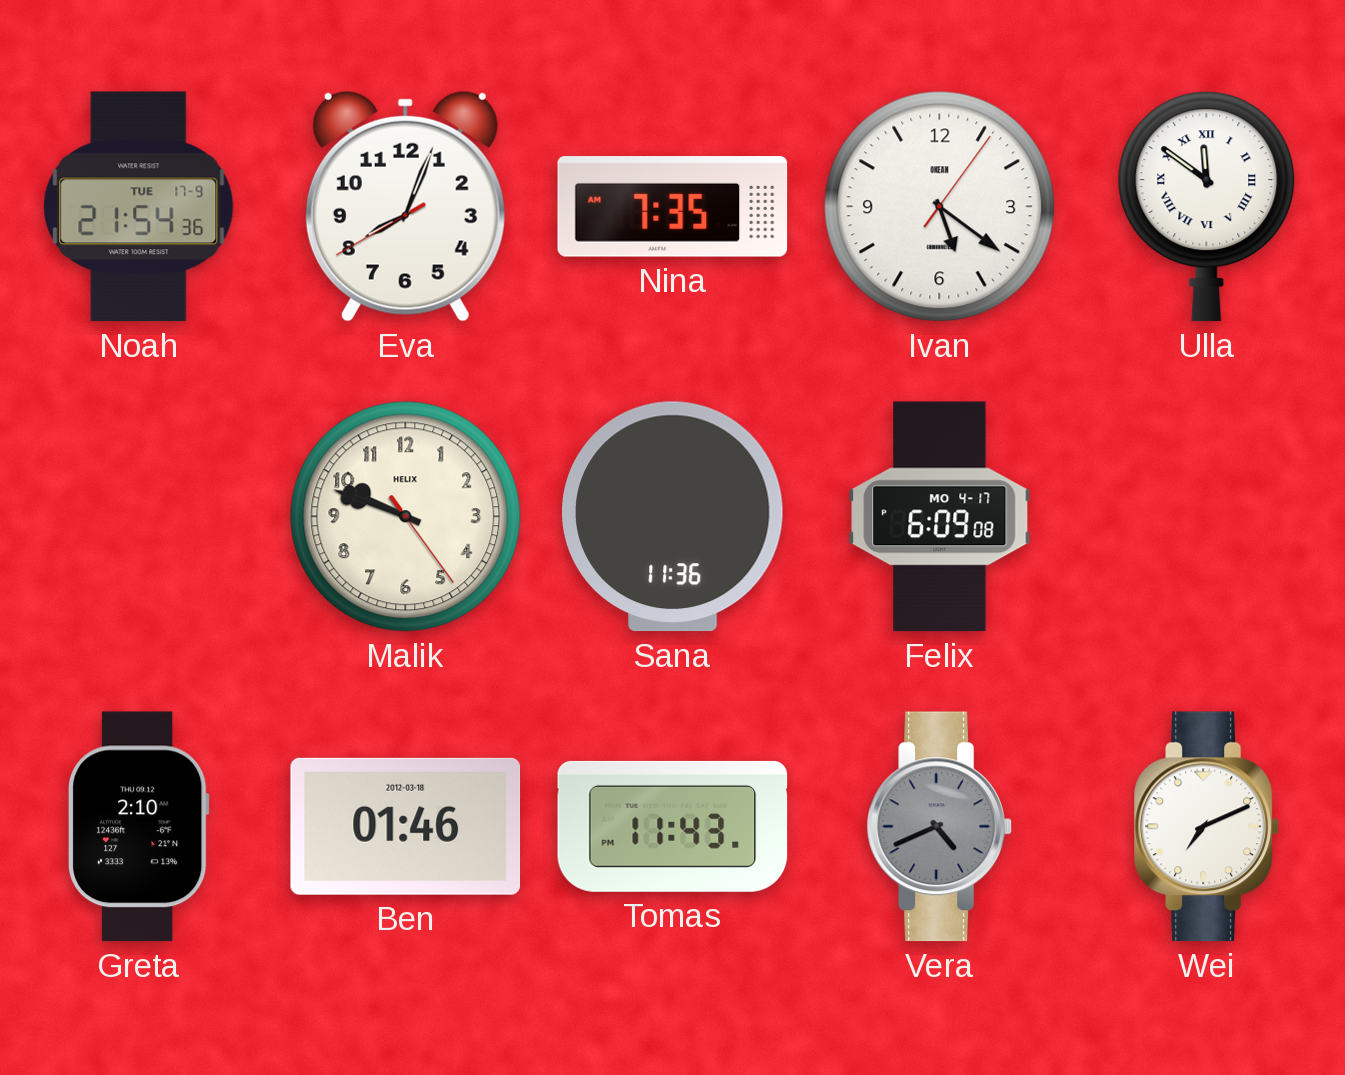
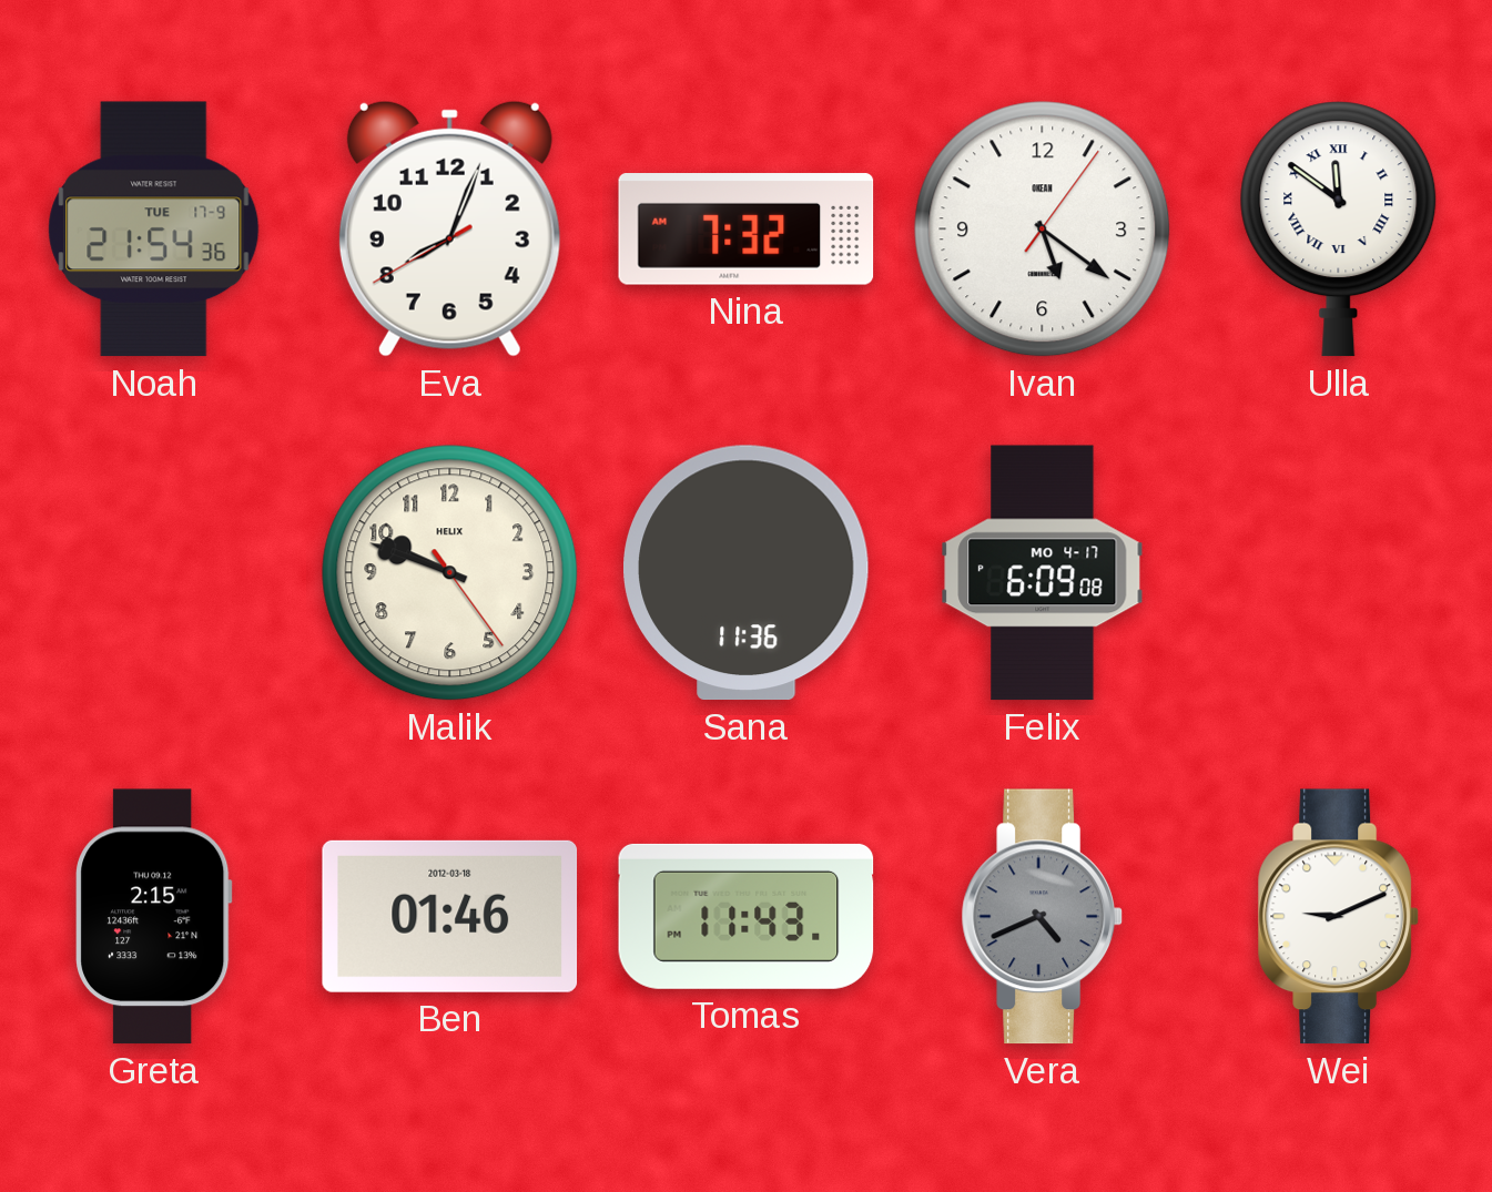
Nina: 7:35 -> 7:32 (747, 230)
Greta: 2:10 -> 2:15 (154, 917)
Wei: 7:11 -> 9:11 (1338, 917)
